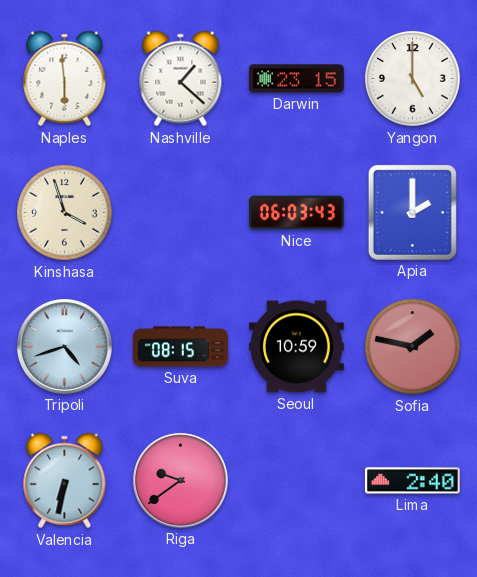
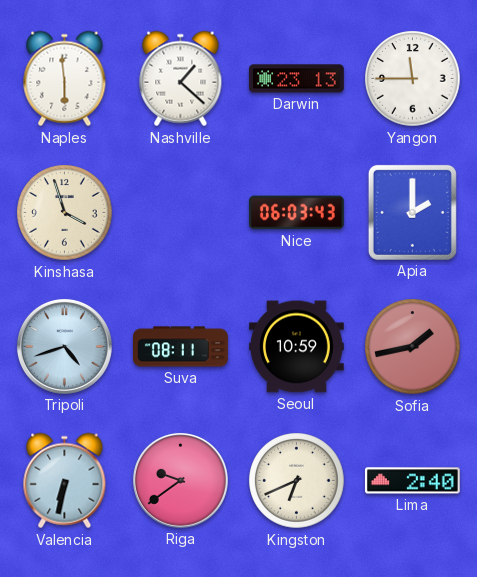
Darwin: 23:15 -> 23:13 (296, 79)
Yangon: 5:00 -> 11:45 (413, 79)
Suva: 08:15 -> 08:11 (181, 347)
Sofia: 1:47 -> 1:43 (413, 347)
Kingston: none -> 6:41 (297, 481)
